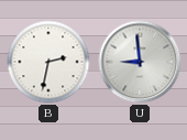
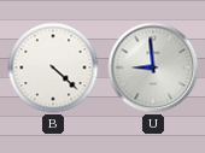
B: 2:32 -> 4:22 (53, 67)
